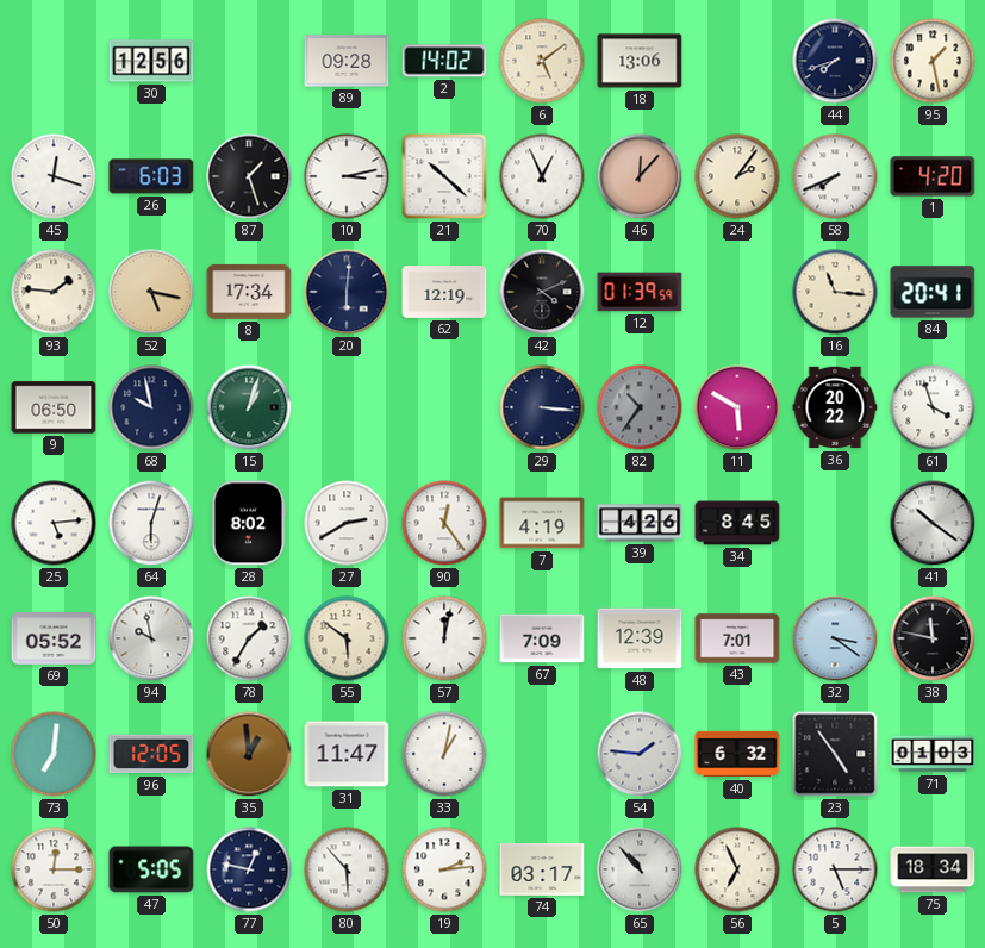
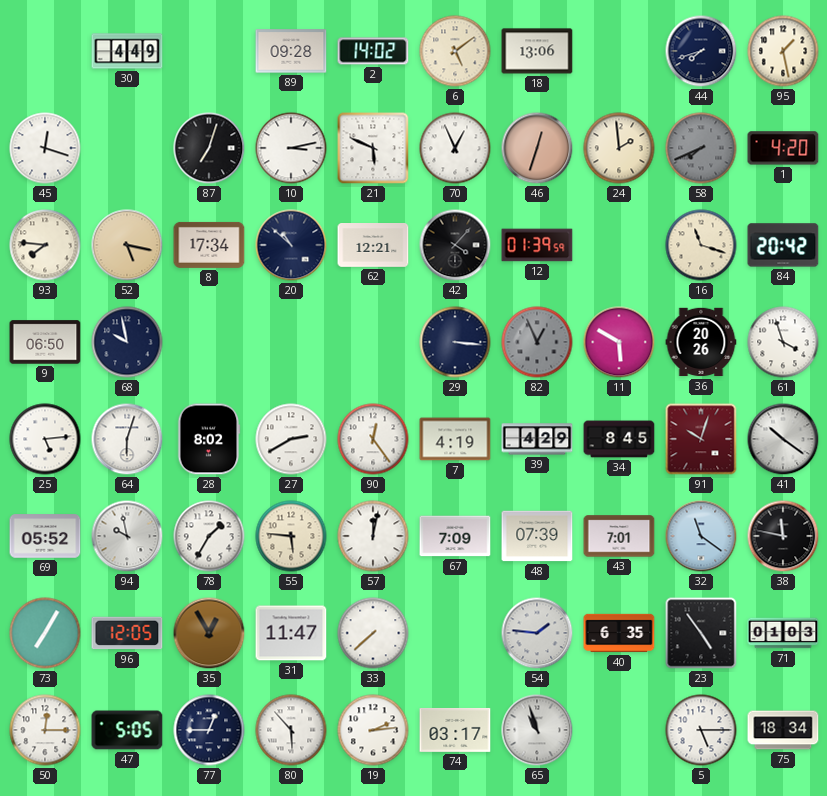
30: 12:56 -> 4:49 (127, 51)
26: 6:03 -> none (151, 176)
87: 1:27 -> 7:03 (209, 148)
21: 10:22 -> 5:49 (373, 148)
46: 12:07 -> 12:33 (537, 148)
24: 2:06 -> 1:59 (619, 148)
58 dial: white -> grey (701, 148)
93: 1:46 -> 7:46 (45, 245)
20: 6:01 -> 10:52 (291, 245)
62: 12:19 -> 12:21 (373, 246)
42: 4:11 -> 4:07 (455, 245)
16: 11:16 -> 11:18 (701, 245)
84: 20:41 -> 20:42 (783, 245)
15: 1:03 -> none (249, 407)
82: 10:36 -> 12:56 (537, 342)
36: 20:22 -> 20:26 (701, 342)
39: 4:26 -> 4:29 (537, 439)
91: none -> 10:03 (701, 439)
55: 5:51 -> 5:46 (291, 536)
48: 12:39 -> 07:39 (537, 536)
32: 3:21 -> 11:21 (701, 536)
73: 7:01 -> 7:05 (45, 633)
35: 12:59 -> 12:55 (209, 633)
33: 1:02 -> 7:38 (373, 633)
40: 6:32 -> 6:35 (619, 633)
77: 12:47 -> 12:45 (209, 730)
65: 10:53 -> 10:57 (537, 730)
56: 6:56 -> none (737, 869)
